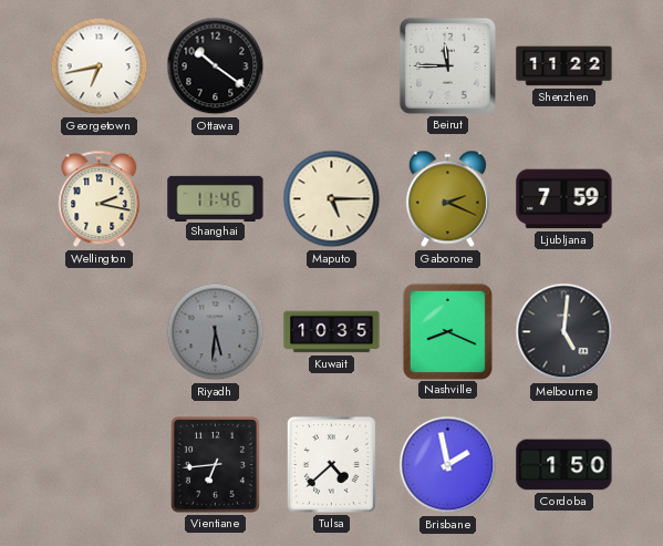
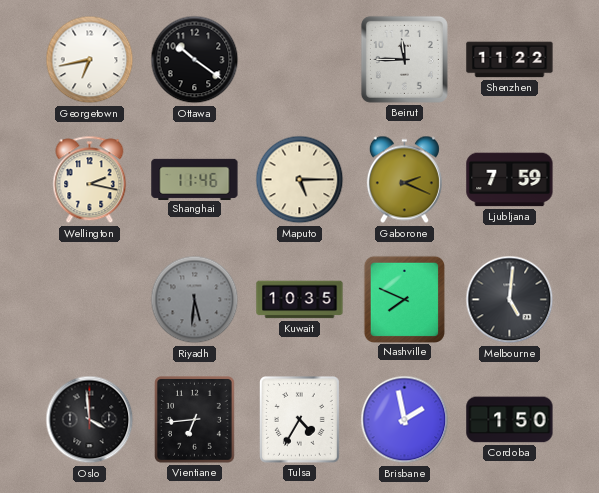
Nashville: 8:19 -> 7:49 (404, 299)
Oslo: none -> 3:59 (90, 420)
Tulsa: 4:38 -> 4:35 (300, 420)
